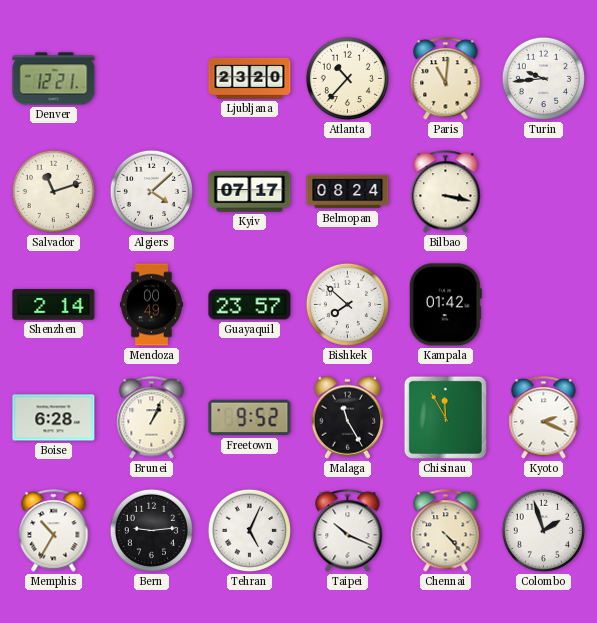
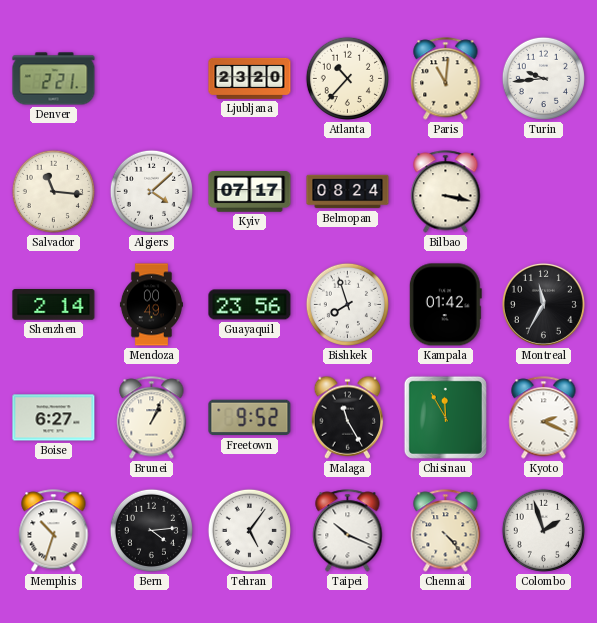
Denver: 12:21 -> 2:21 (54, 79)
Salvador: 11:12 -> 11:16 (53, 191)
Guayaquil: 23:57 -> 23:56 (250, 305)
Bishkek: 7:52 -> 7:57 (347, 304)
Montreal: none -> 11:35 (543, 304)
Boise: 6:28 -> 6:27 (54, 418)
Memphis: 10:35 -> 10:33 (54, 531)
Bern: 9:14 -> 4:14 (151, 530)
Tehran: 5:04 -> 5:06 (249, 530)
